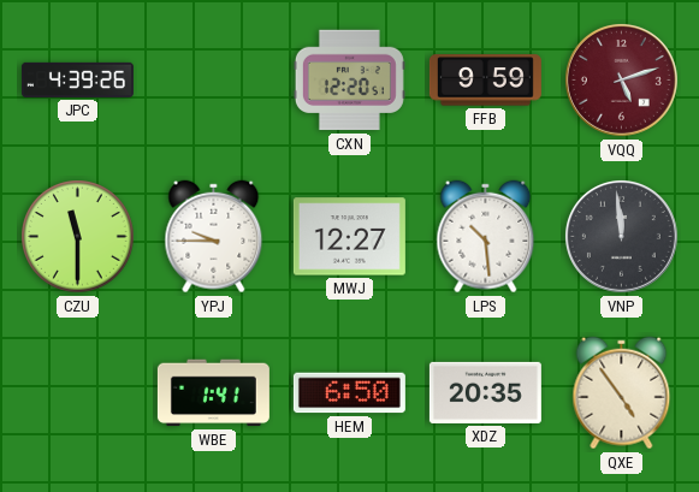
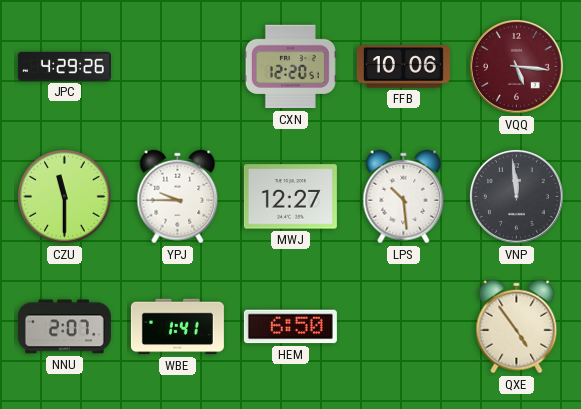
JPC: 4:39 -> 4:29 (64, 66)
FFB: 9:59 -> 10:06 (403, 67)
VQQ: 5:12 -> 5:16 (516, 66)
NNU: none -> 2:07 (64, 327)
XDZ: 20:35 -> none (485, 392)
